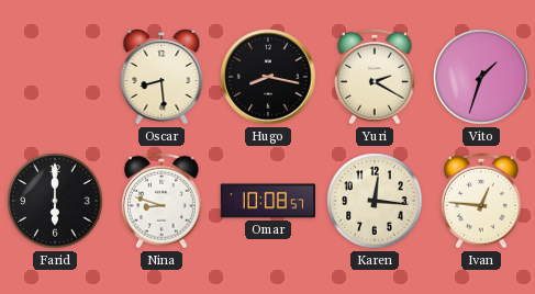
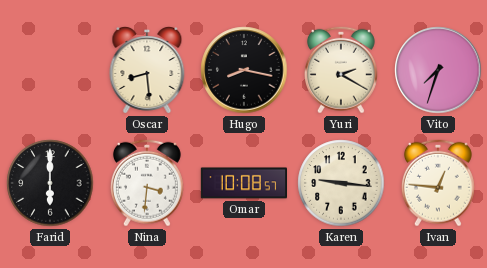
Vito: 1:33 -> 7:33 (438, 70)
Nina: 8:48 -> 3:31 (147, 183)
Karen: 12:16 -> 9:16 (341, 183)
